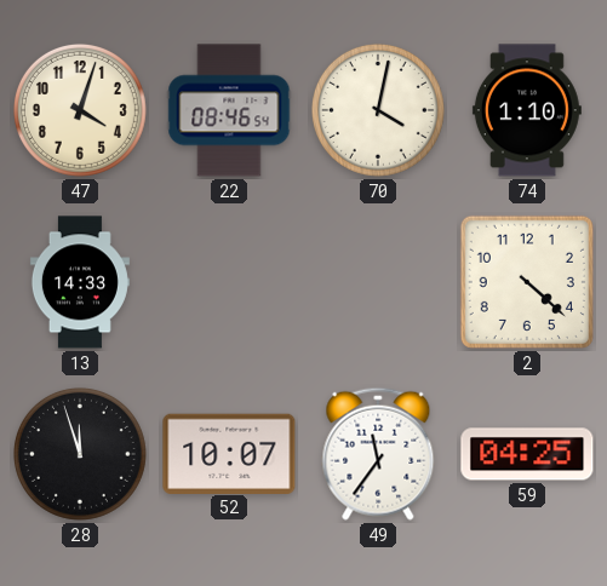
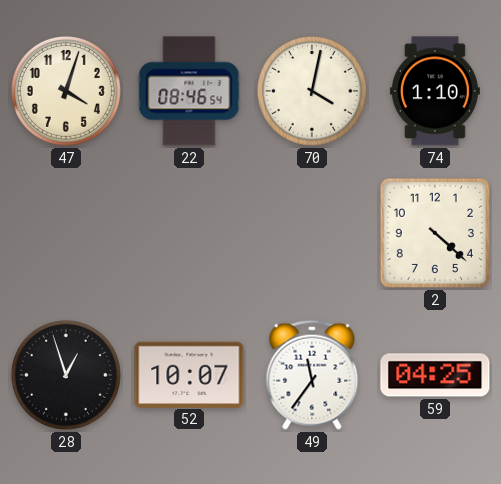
13: 14:33 -> none (80, 282)
28: 11:57 -> 12:57 (66, 375)
